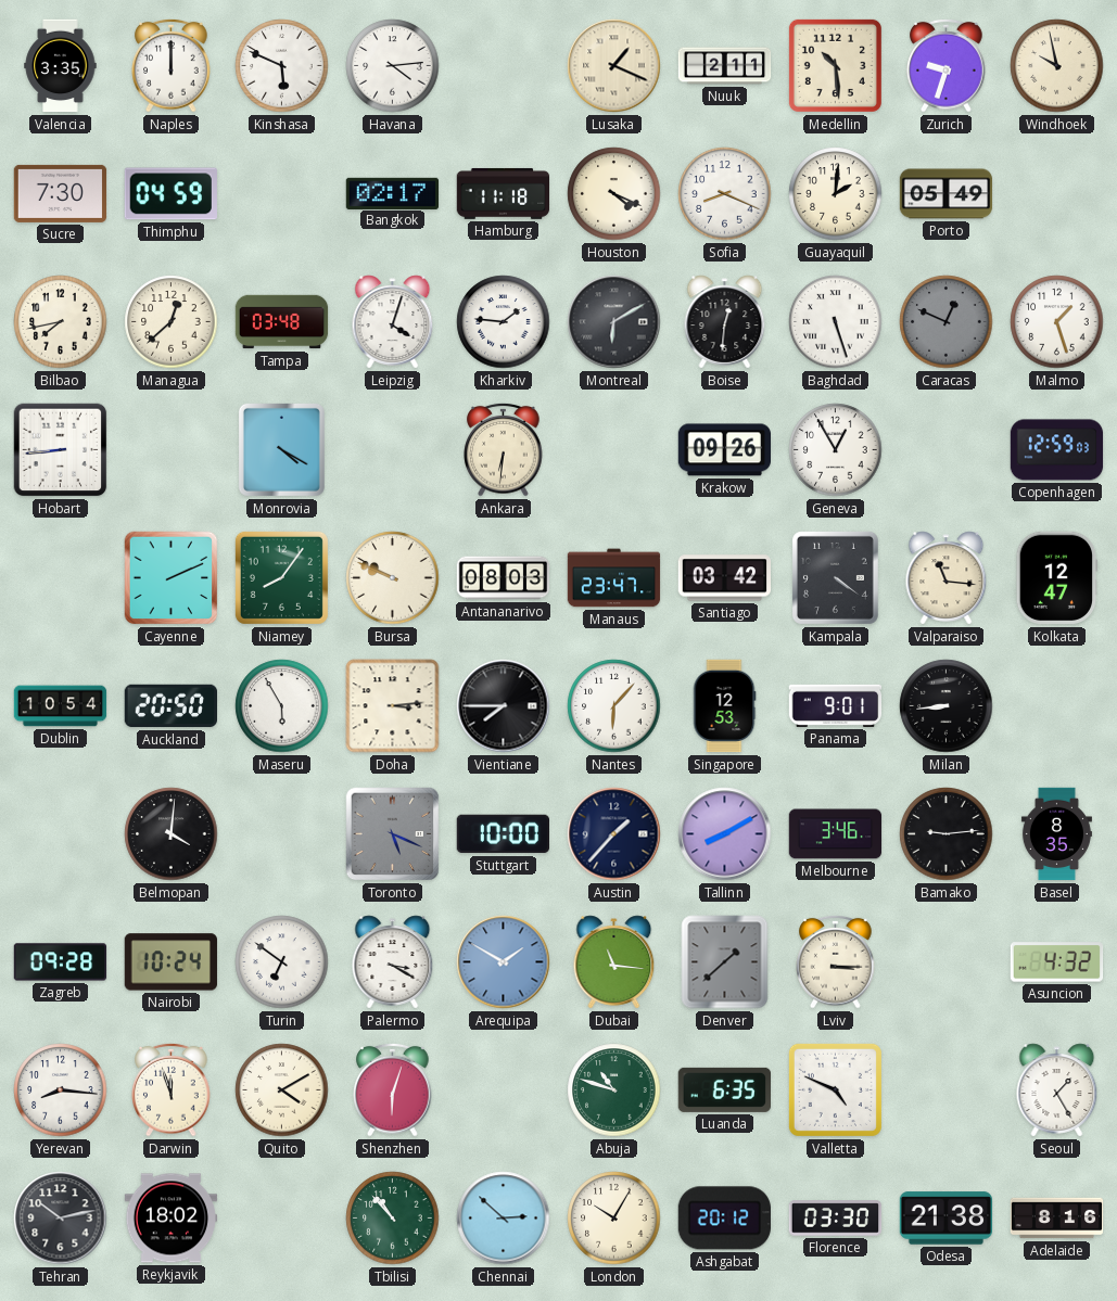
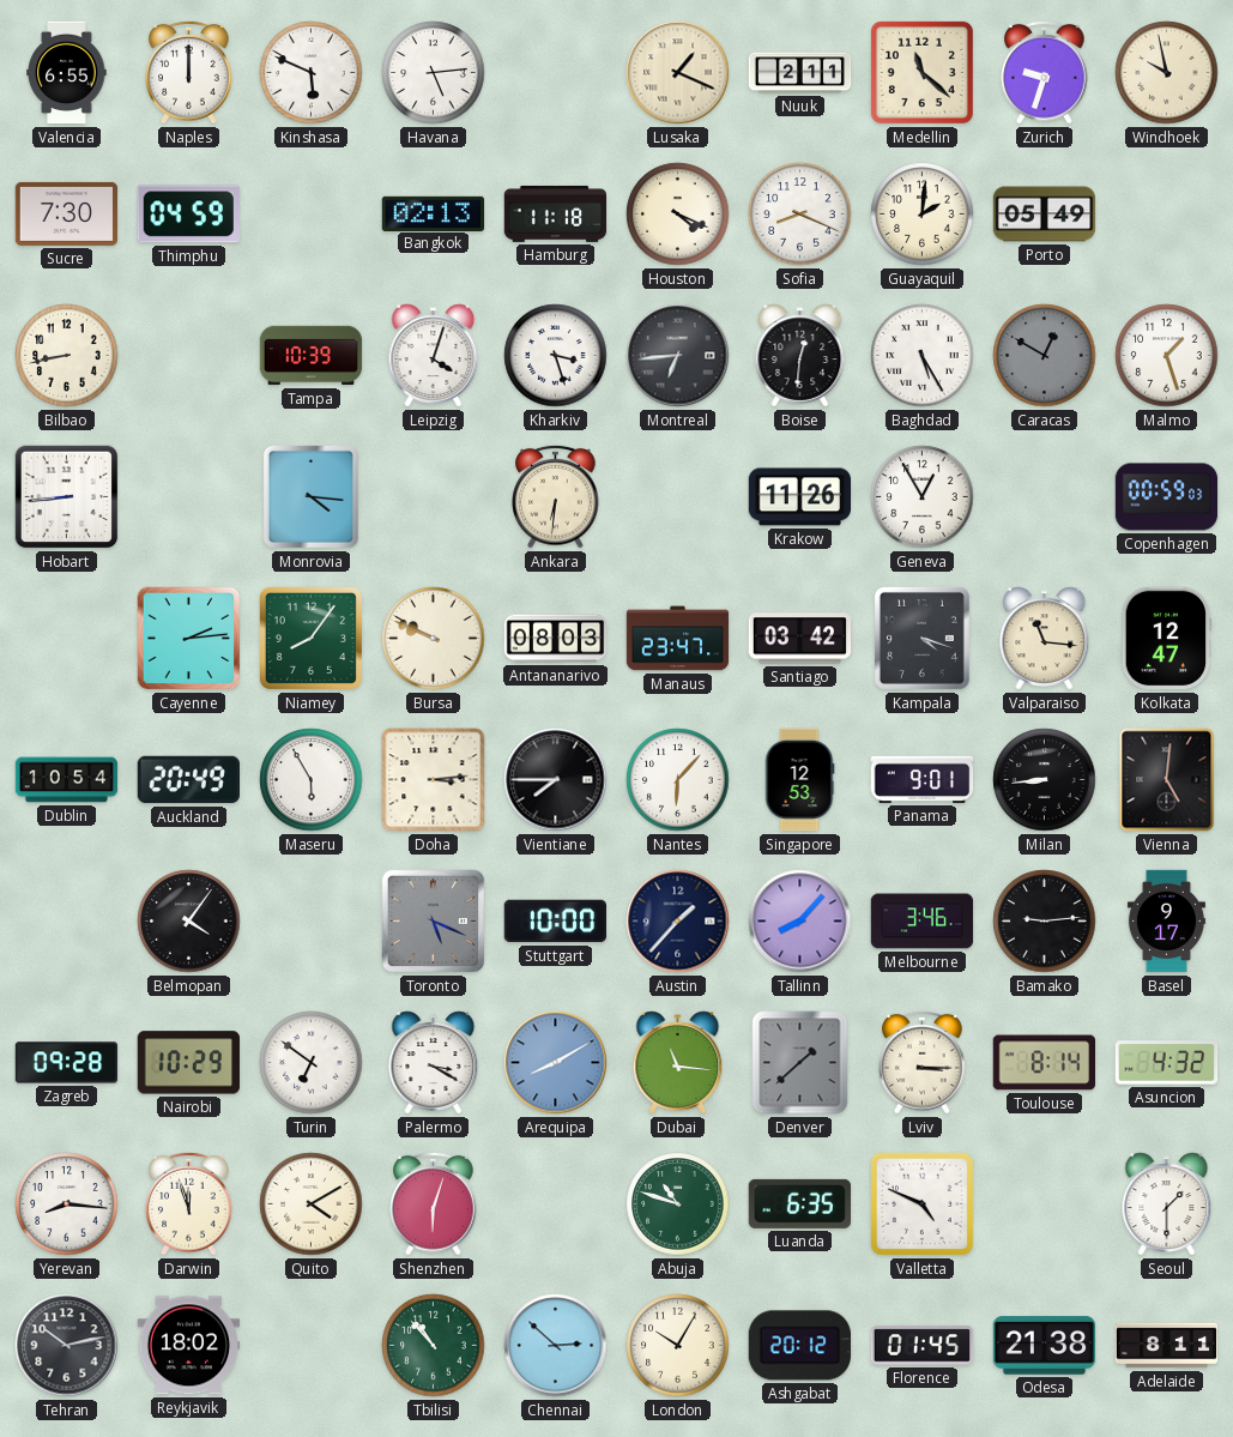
Valencia: 3:35 -> 6:55 (67, 73)
Havana: 4:14 -> 5:14 (434, 73)
Medellin: 10:29 -> 11:22 (921, 72)
Bangkok: 02:17 -> 02:13 (434, 213)
Bilbao: 7:43 -> 8:43 (67, 356)
Managua: 12:38 -> none (172, 322)
Tampa: 03:48 -> 10:39 (312, 356)
Kharkiv: 1:46 -> 3:27 (556, 356)
Montreal: 6:10 -> 6:44 (678, 356)
Baghdad: 5:27 -> 5:25 (923, 356)
Caracas: 12:49 -> 12:50 (1045, 356)
Monrovia: 4:20 -> 4:16 (310, 496)
Krakow: 09:26 -> 11:26 (800, 497)
Copenhagen: 12:59 -> 00:59 (1167, 497)
Cayenne: 2:11 -> 2:14 (189, 639)
Kampala: 4:21 -> 4:18 (921, 638)
Auckland: 20:50 -> 20:49 (188, 780)
Vienna: none -> 5:01 (1167, 780)
Belmopan: 4:01 -> 4:06 (189, 922)
Tallinn: 8:10 -> 8:07 (800, 922)
Basel: 8:35 -> 9:17 (1166, 922)
Nairobi: 10:24 -> 10:29 (188, 1063)
Arequipa: 1:50 -> 8:10 (556, 1063)
Toulouse: none -> 8:14 (1044, 1063)
Seoul: 1:25 -> 1:30 (1167, 1204)
Florence: 03:30 -> 01:45 (923, 1346)
Adelaide: 8:16 -> 8:11 (1167, 1346)
